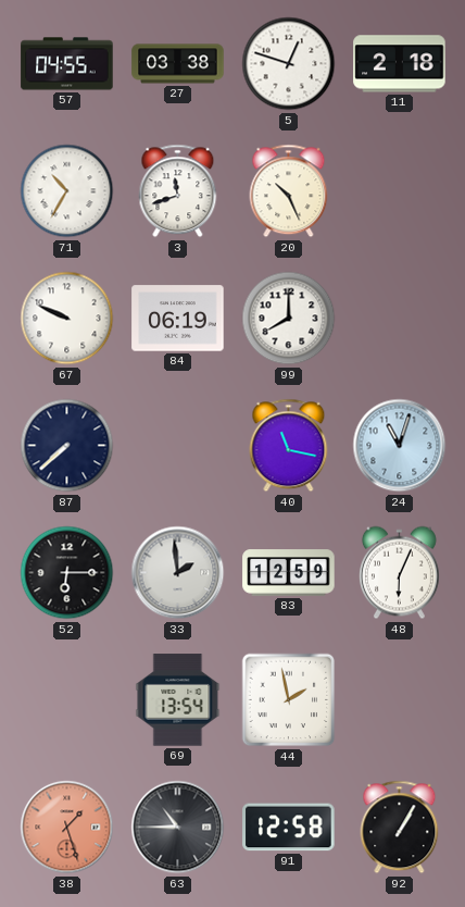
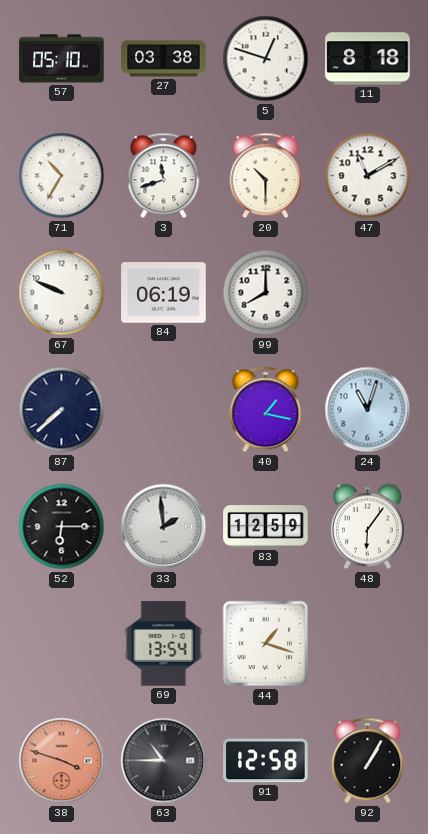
57: 04:55 -> 05:10 (62, 59)
11: 2:18 -> 8:18 (368, 59)
20: 10:26 -> 10:30 (266, 176)
47: none -> 11:10 (368, 176)
40: 11:17 -> 1:17 (266, 410)
48: 6:04 -> 6:06 (367, 527)
44: 1:58 -> 1:18 (266, 644)
38: 1:27 -> 3:48 (62, 761)
